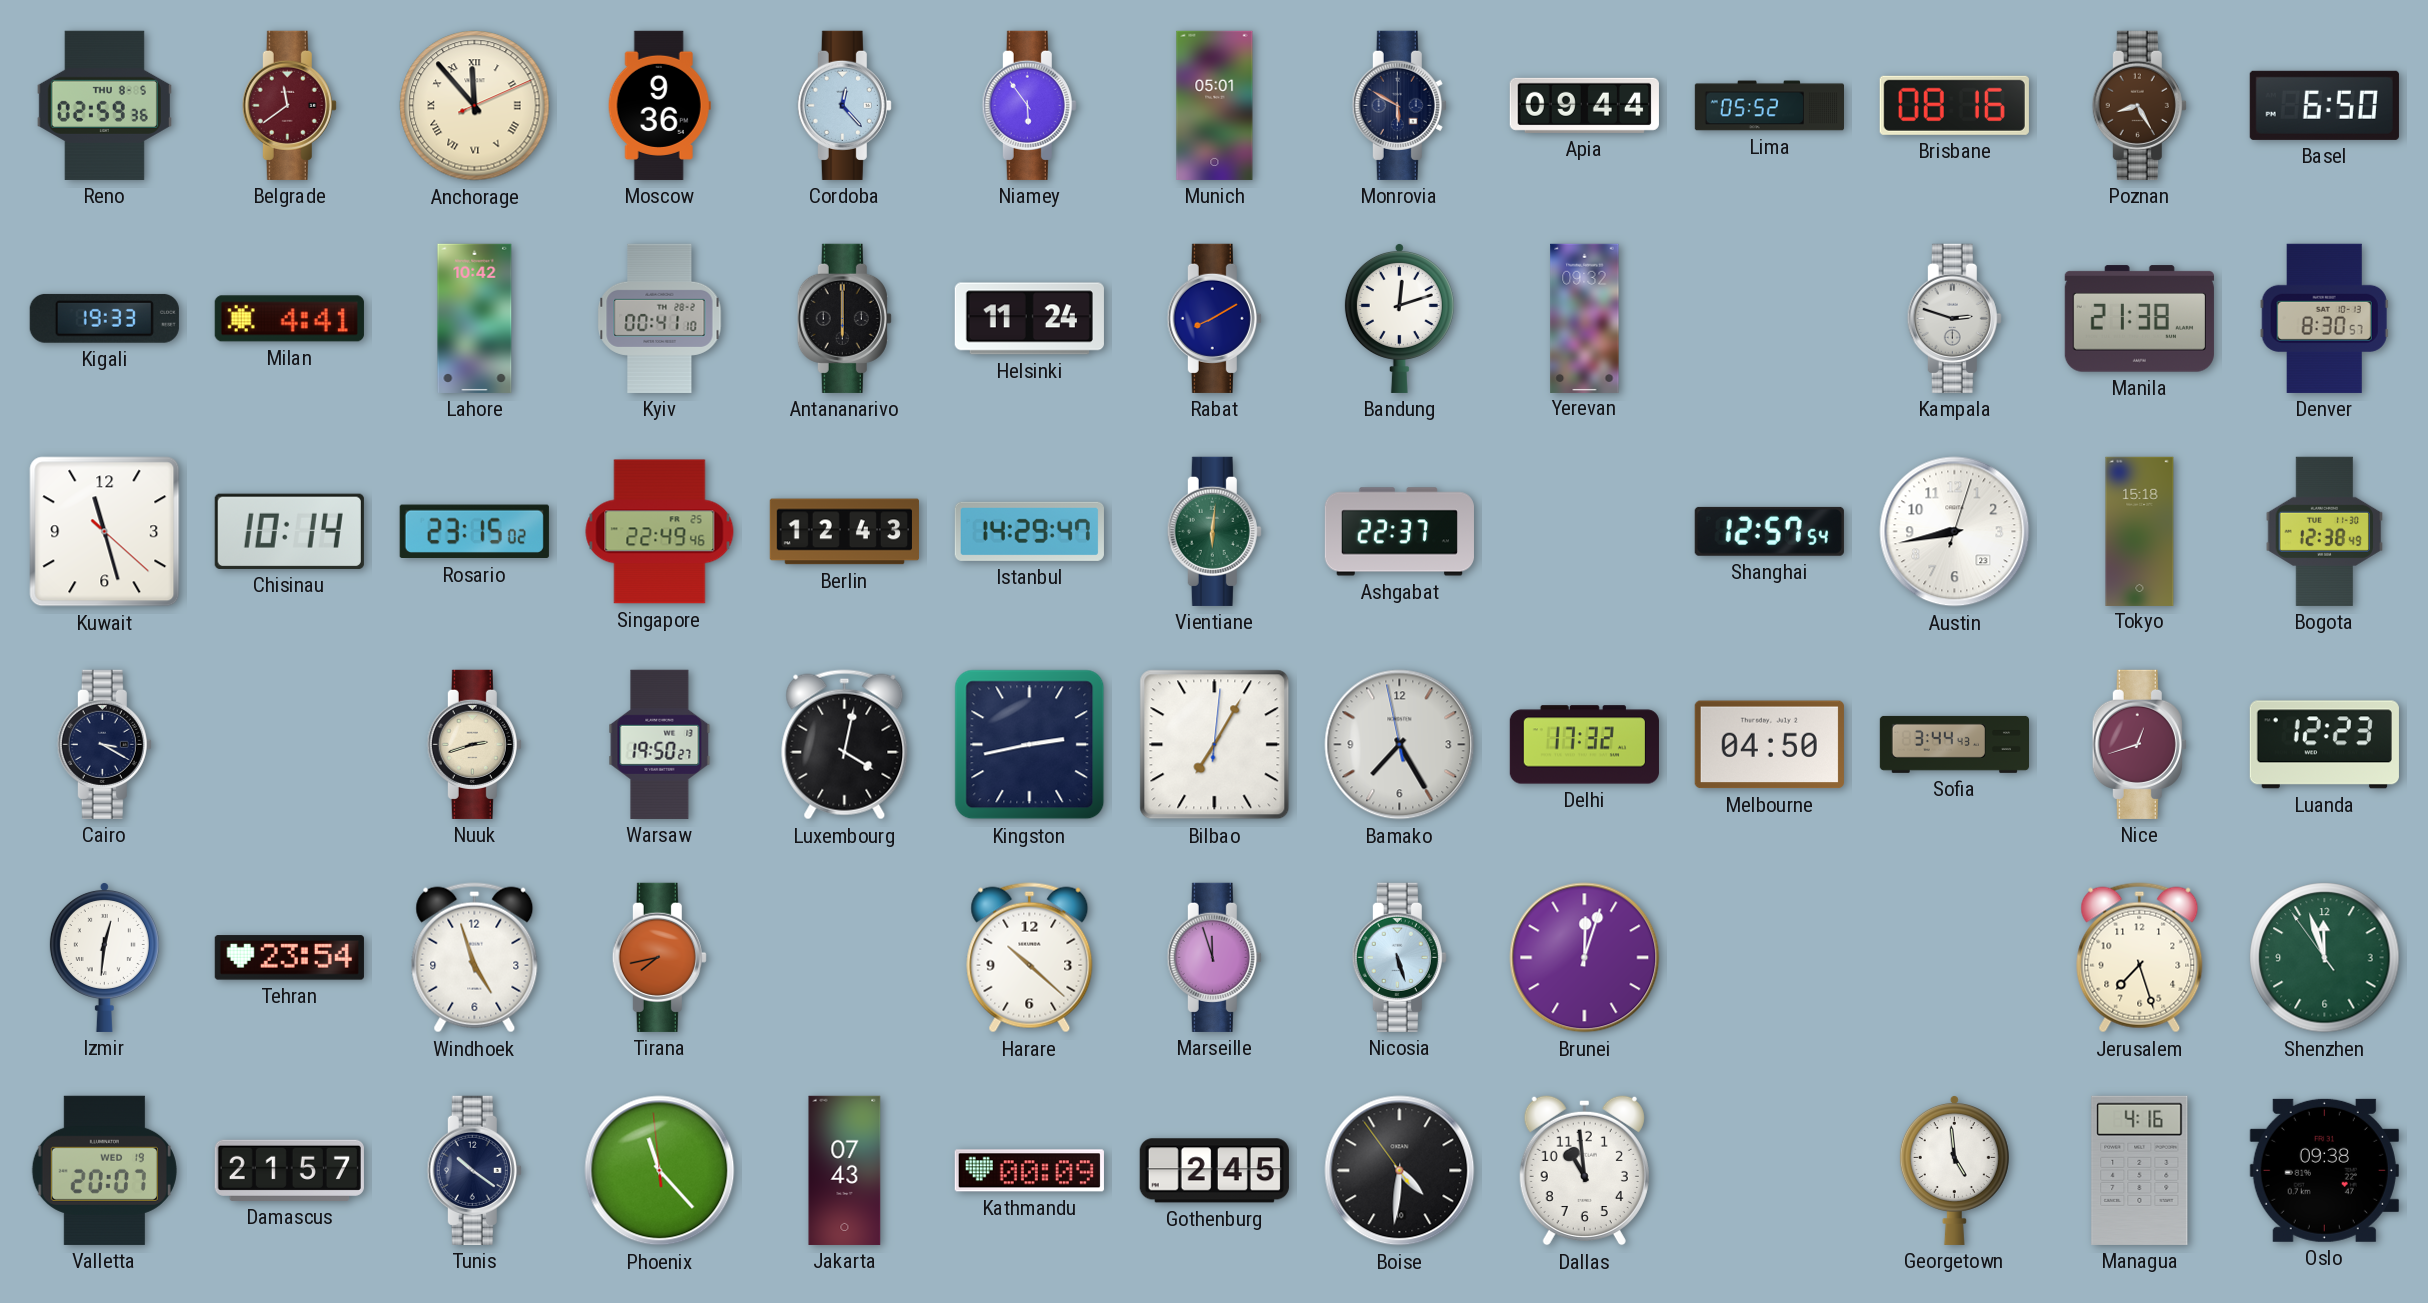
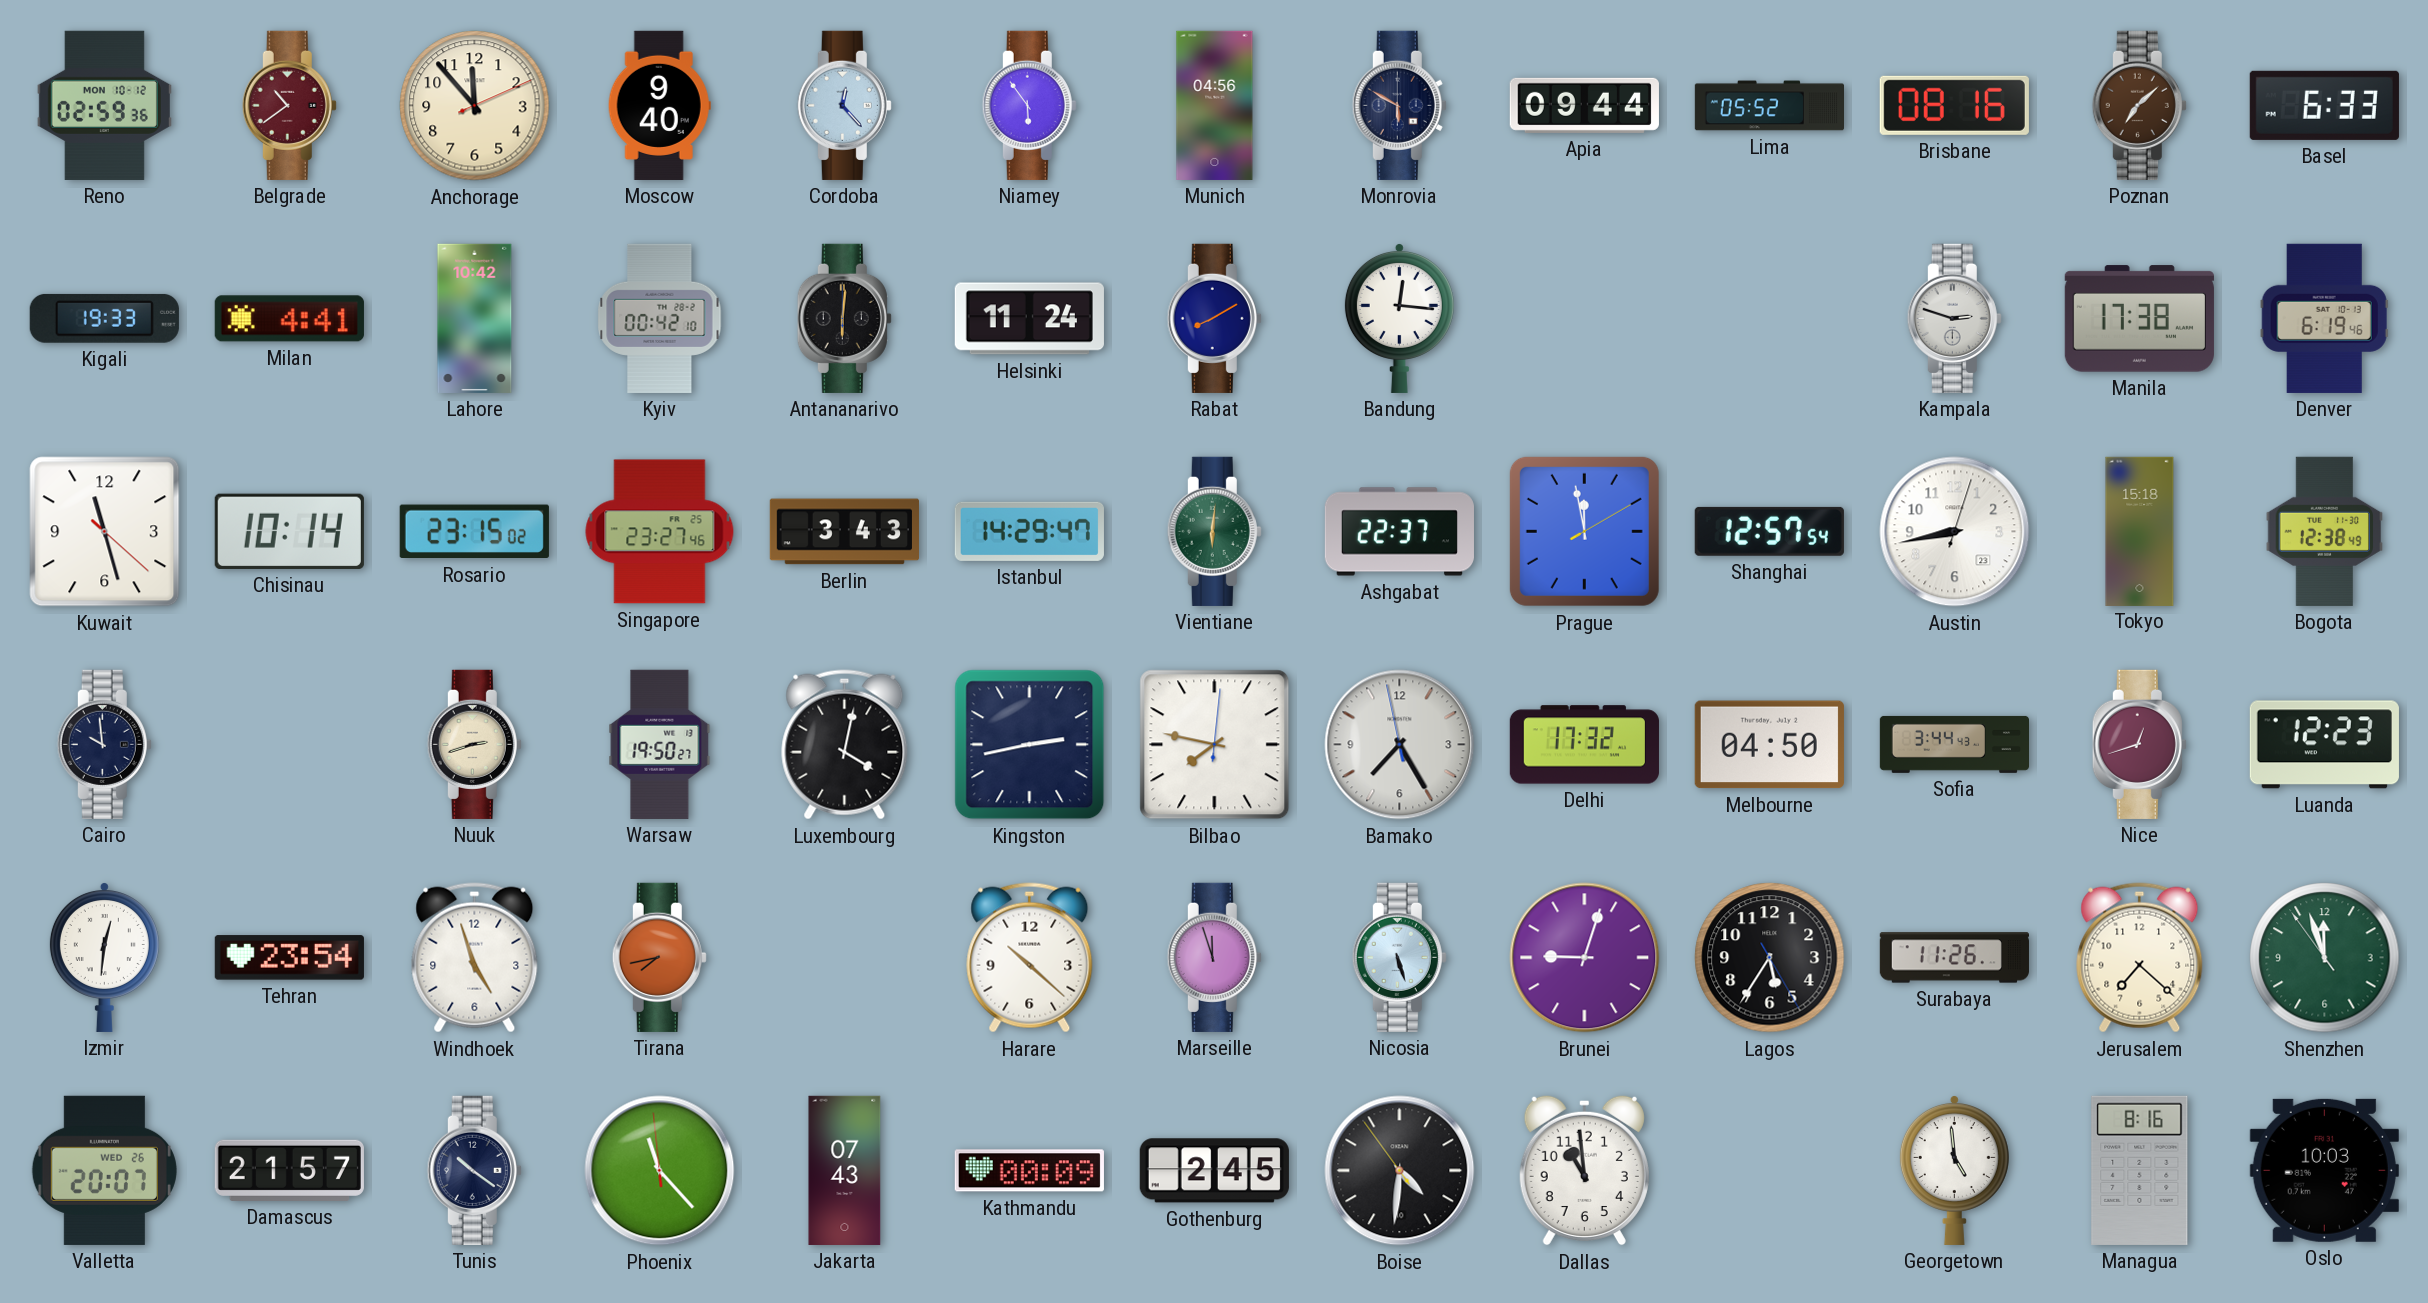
Reno date: THU 8-5 -> MON 10-12 (104, 105)
Belgrade: 11:39 -> 10:39 (289, 105)
Anchorage numerals: Roman -> Arabic (475, 106)
Moscow: 9:36 -> 9:40 (659, 105)
Munich: 05:01 -> 04:56 (1215, 105)
Poznan: 8:25 -> 7:08 (2139, 105)
Basel: 6:50 -> 6:33 (2324, 105)
Kyiv: 00:41 -> 00:42 (660, 318)
Antananarivo: 6:00 -> 6:01 (844, 318)
Bandung: 12:12 -> 12:16 (1399, 318)
Yerevan: 09:32 -> none (1585, 318)
Manila: 21:38 -> 17:38 (2139, 319)
Denver: 8:30 -> 6:19 (2324, 318)
Singapore: 22:49 -> 23:27 (660, 532)
Berlin: 12:43 -> 3:43 (844, 532)
Prague: none -> 11:58 (1584, 531)
Cairo: 3:20 -> 9:59 (104, 744)
Bilbao: 7:05 -> 7:47 (1215, 745)
Brunei: 12:03 -> 9:03 (1585, 958)
Lagos: none -> 5:35 (1770, 958)
Surabaya: none -> 11:26 (1954, 958)
Jerusalem: 7:27 -> 7:22 (2140, 958)
Valletta date: WED 19 -> WED 26 (104, 1170)
Managua: 4:16 -> 8:16 (2140, 1170)
Oslo: 09:38 -> 10:03 (2324, 1170)
